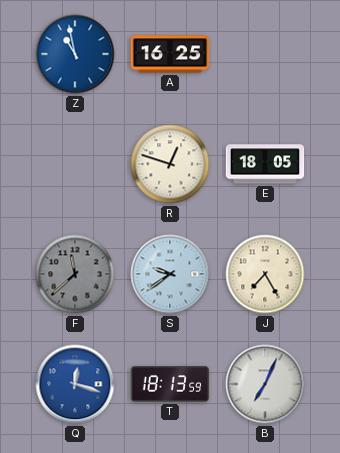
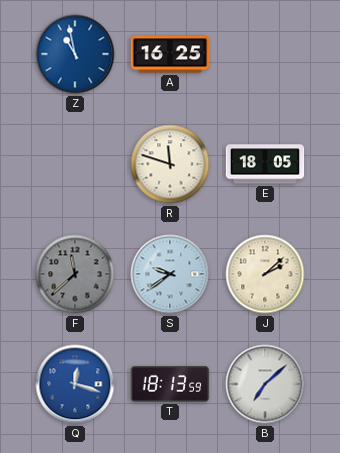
R: 12:48 -> 11:48 (170, 164)
J: 7:25 -> 2:08 (265, 274)
B: 7:04 -> 7:08 (265, 384)
